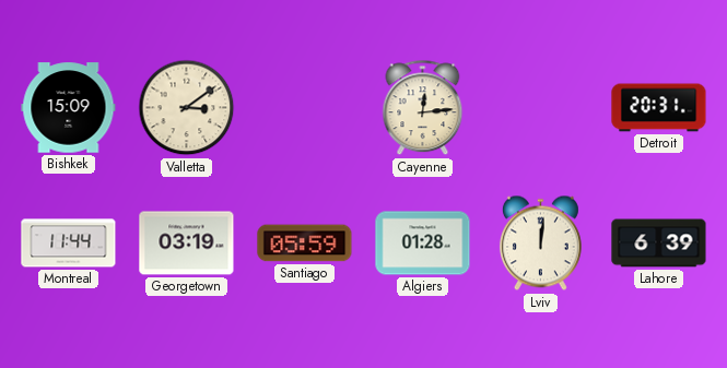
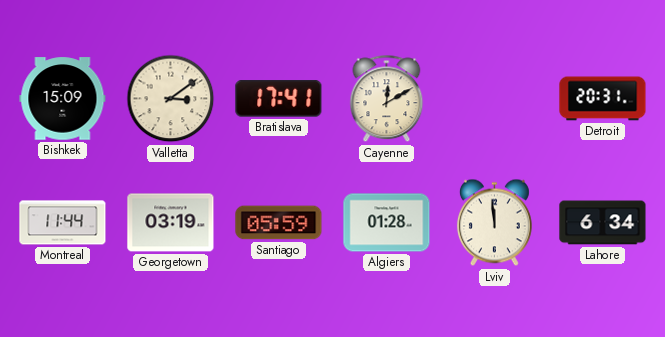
Bratislava: none -> 17:41 (279, 99)
Cayenne: 12:14 -> 12:10 (387, 99)
Lviv: 12:01 -> 11:59 (494, 223)
Lahore: 6:39 -> 6:34 (603, 223)
